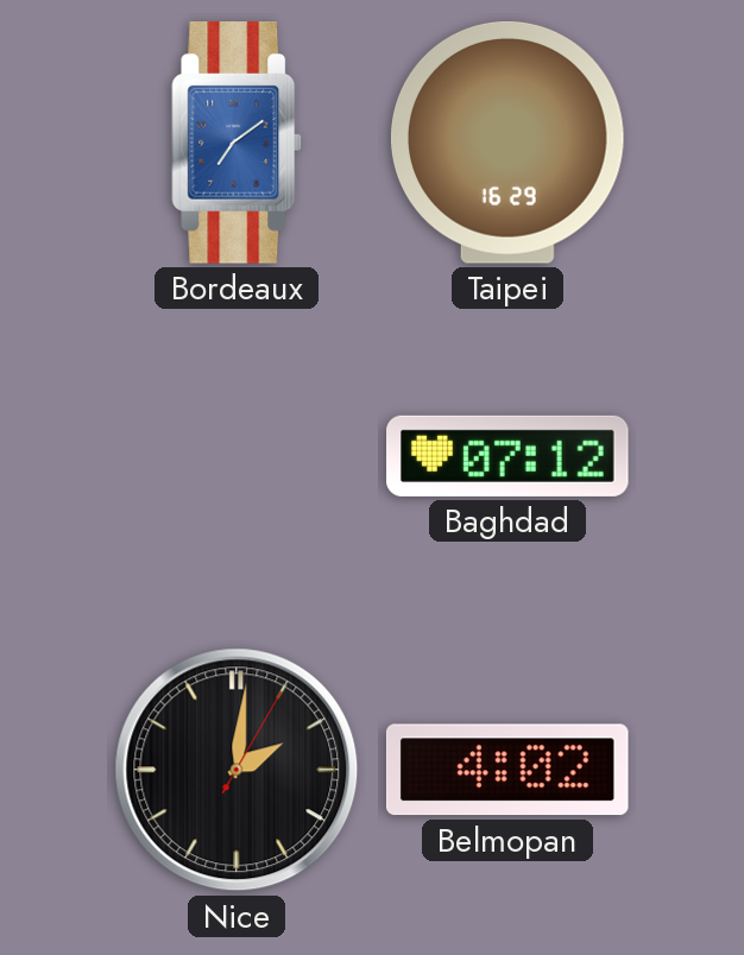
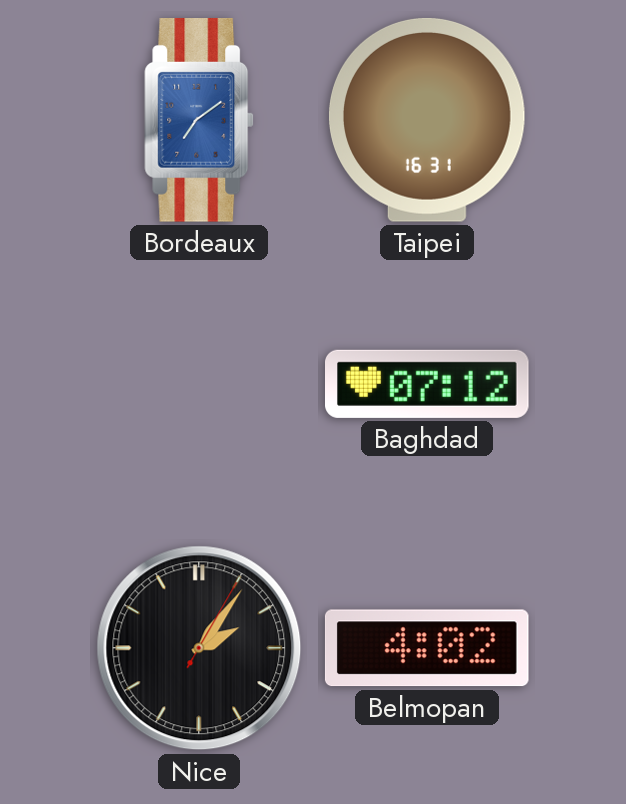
Taipei: 16:29 -> 16:31 (427, 120)
Nice: 2:01 -> 2:06 (199, 648)
